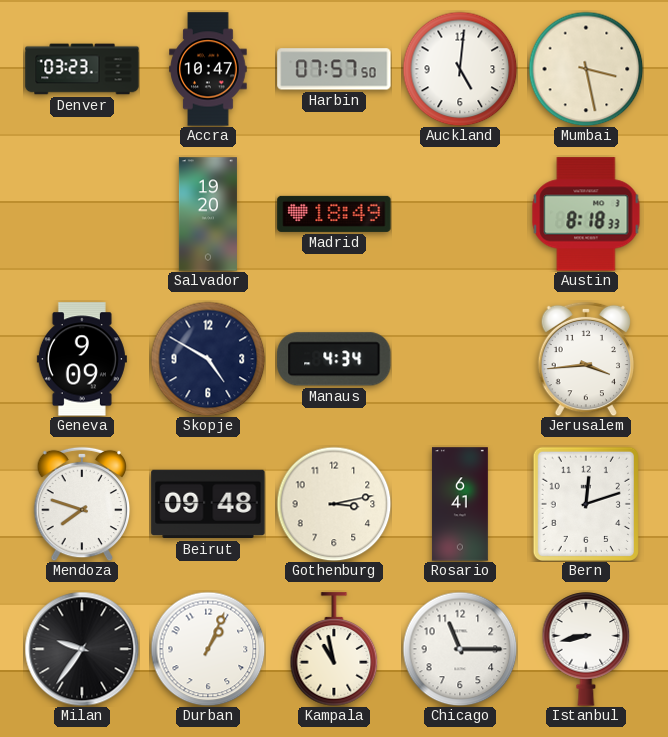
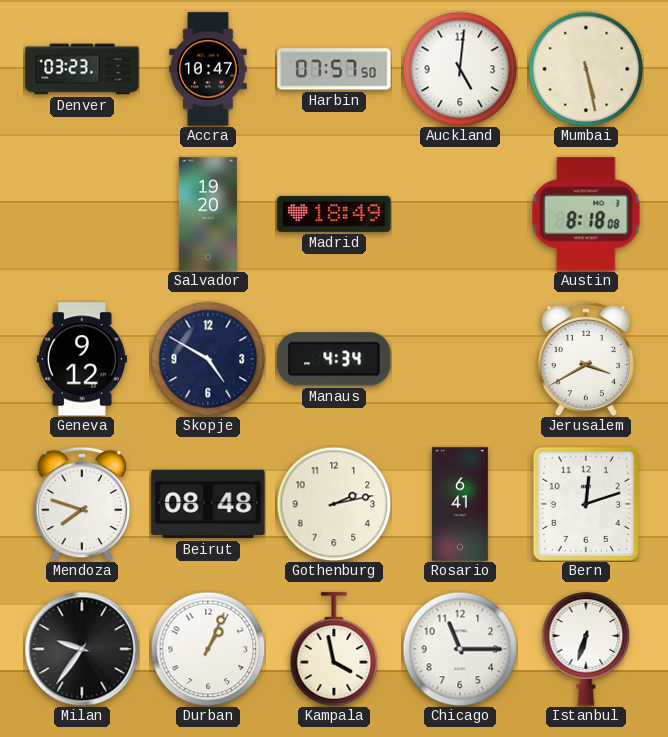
Mumbai: 3:28 -> 5:28 (586, 69)
Austin: 8:18:33 -> 8:18:08 (586, 214)
Geneva: 9:09 -> 9:12 (82, 359)
Jerusalem: 3:44 -> 3:40 (586, 359)
Beirut: 09:48 -> 08:48 (208, 504)
Gothenburg: 3:13 -> 2:13 (334, 504)
Kampala: 10:58 -> 3:58 (334, 649)
Istanbul: 8:43 -> 6:33 (586, 649)
